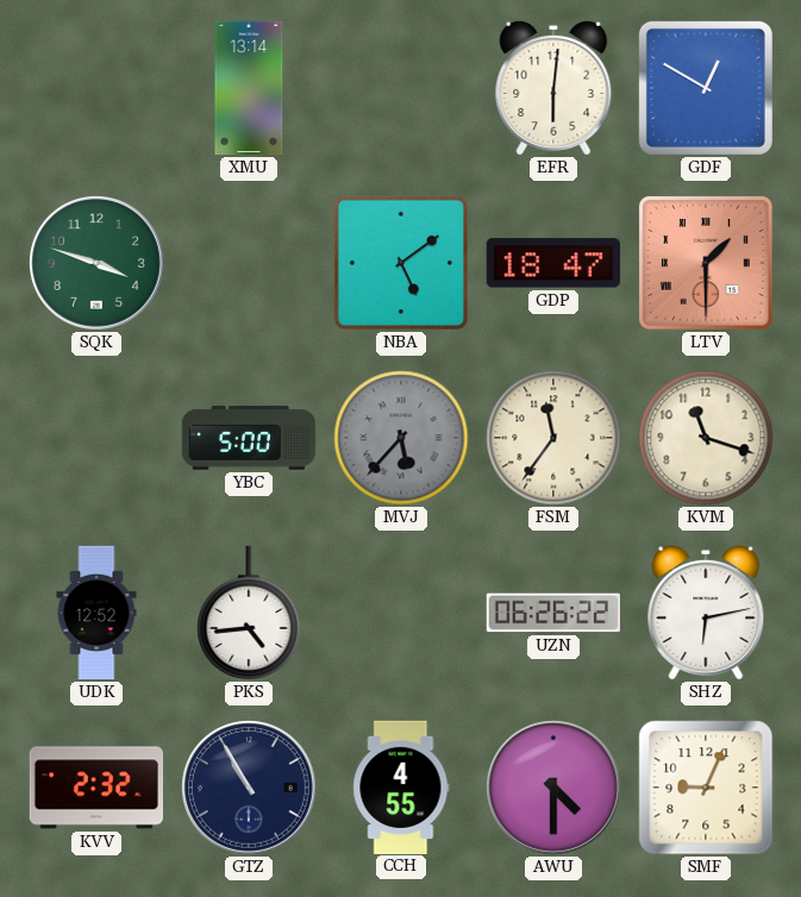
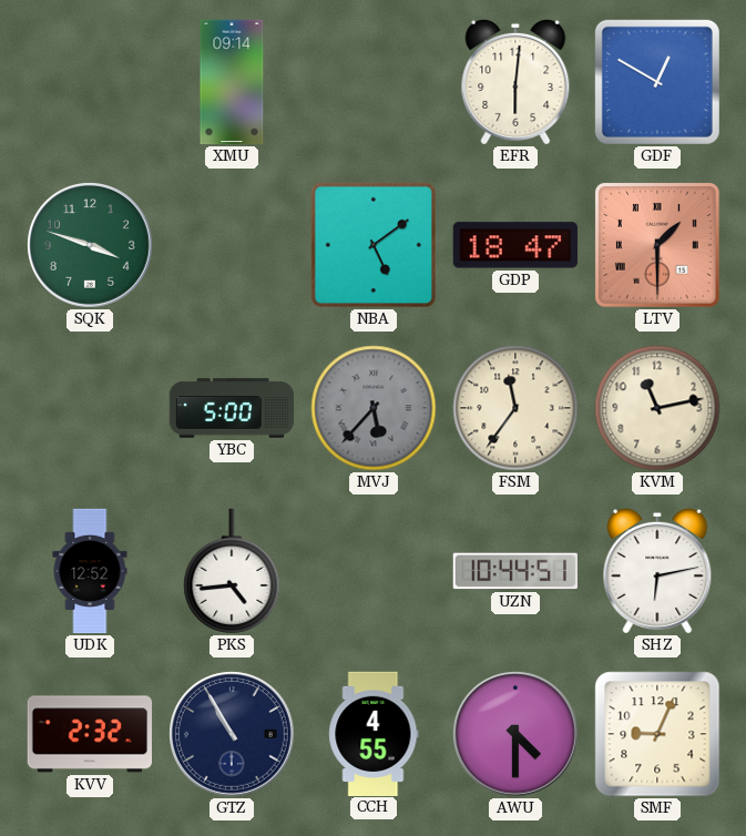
XMU: 13:14 -> 09:14 (232, 82)
KVM: 11:18 -> 11:13 (657, 408)
UZN: 06:26 -> 10:44 (514, 571)
